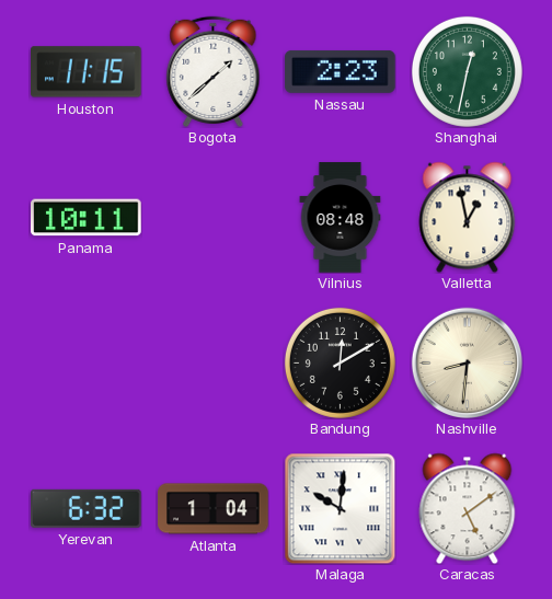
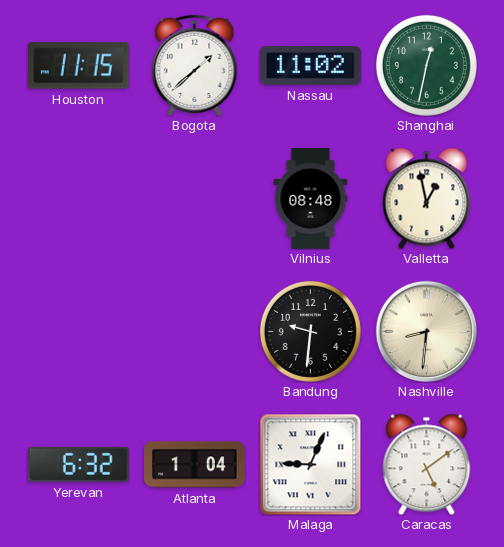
Nassau: 2:23 -> 11:02 (311, 65)
Panama: 10:11 -> none (87, 218)
Bandung: 12:10 -> 9:31 (310, 331)
Malaga: 10:01 -> 9:04 (310, 464)
